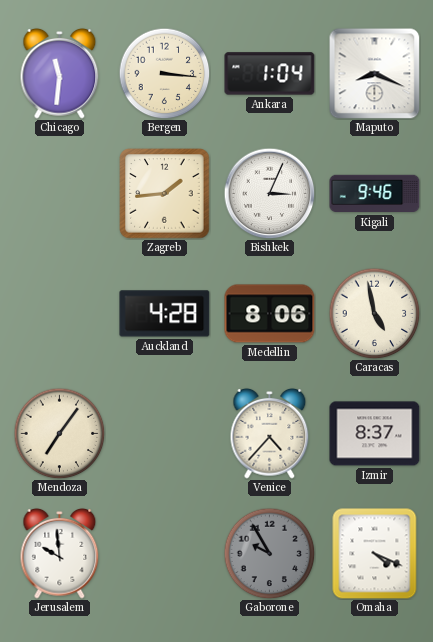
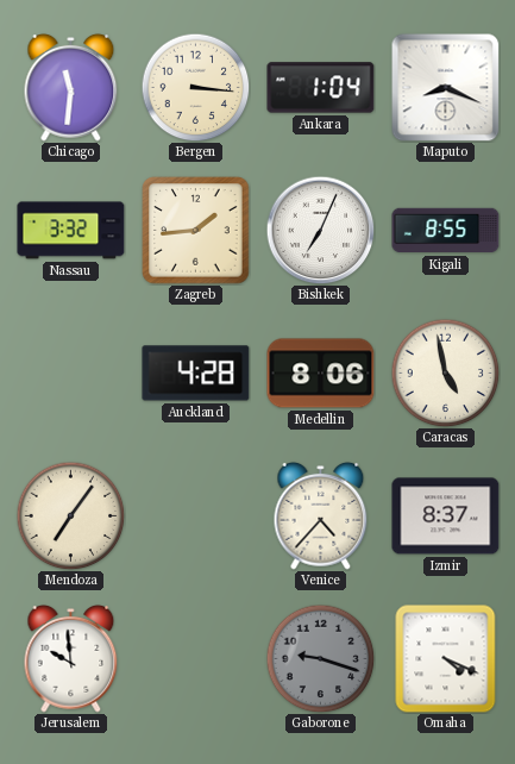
Nassau: none -> 3:32 (71, 231)
Bishkek: 3:04 -> 7:04 (320, 230)
Kigali: 9:46 -> 8:55 (446, 231)
Gaborone: 9:55 -> 9:18 (320, 658)
